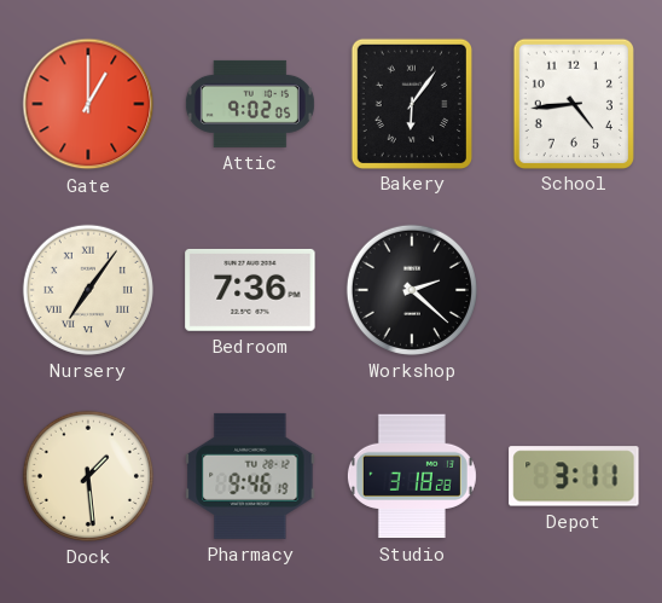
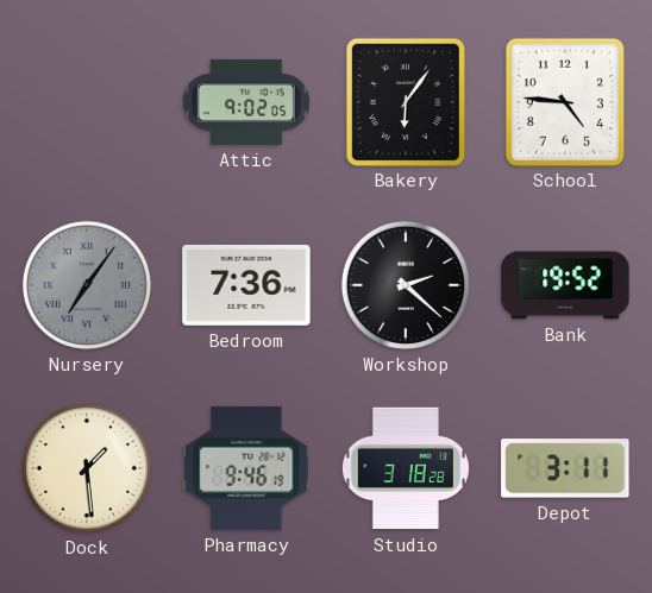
Gate: 1:00 -> none (88, 104)
School: 4:44 -> 4:46 (564, 101)
Nursery dial: cream -> grey (87, 285)
Bank: none -> 19:52 (565, 285)
